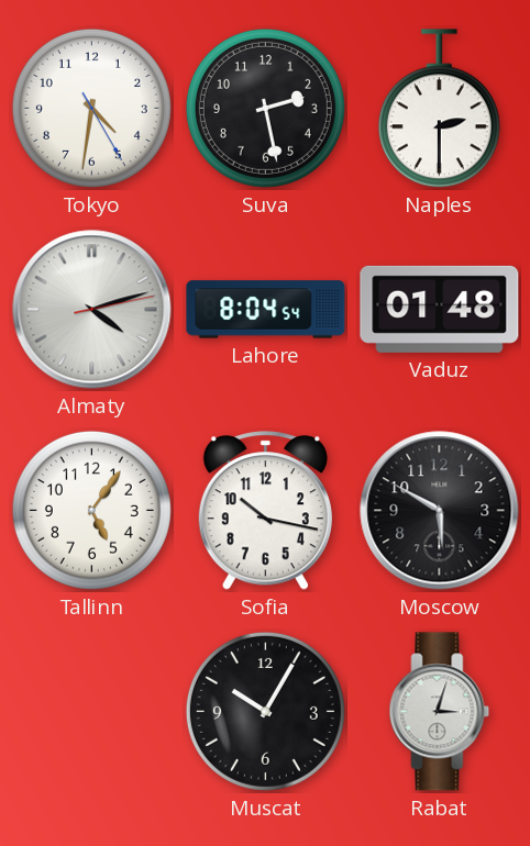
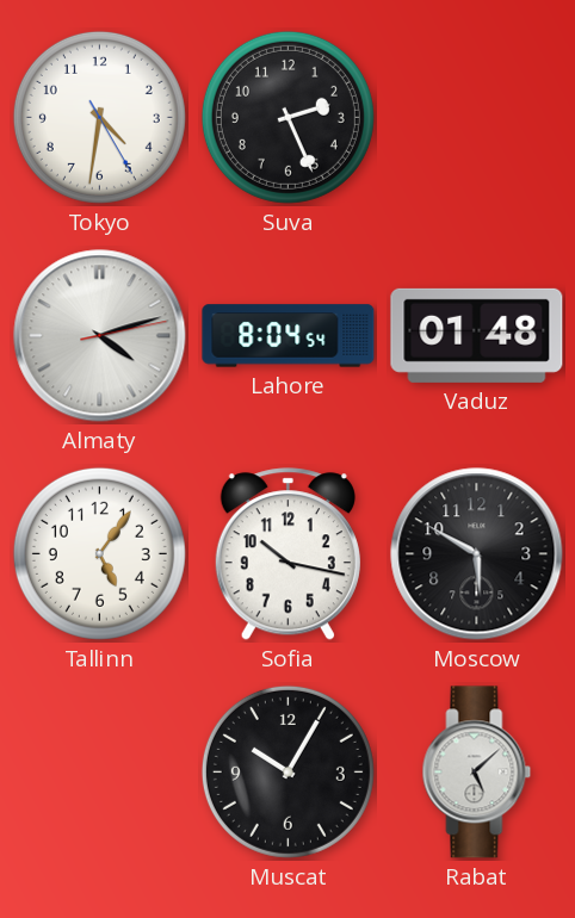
Suva: 2:28 -> 2:26 (287, 117)
Naples: 2:30 -> none (439, 109)
Rabat: 3:03 -> 5:08 (477, 773)
